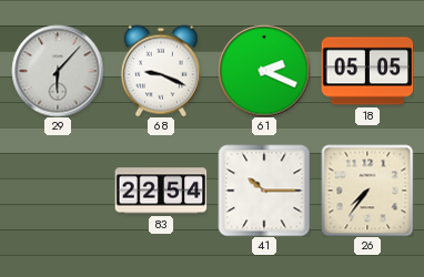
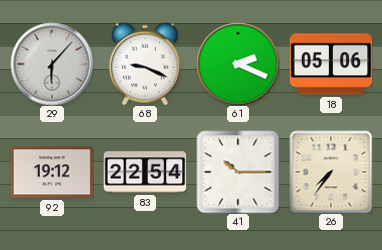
18: 05:05 -> 05:06 (331, 64)
92: none -> 19:12 (52, 172)
